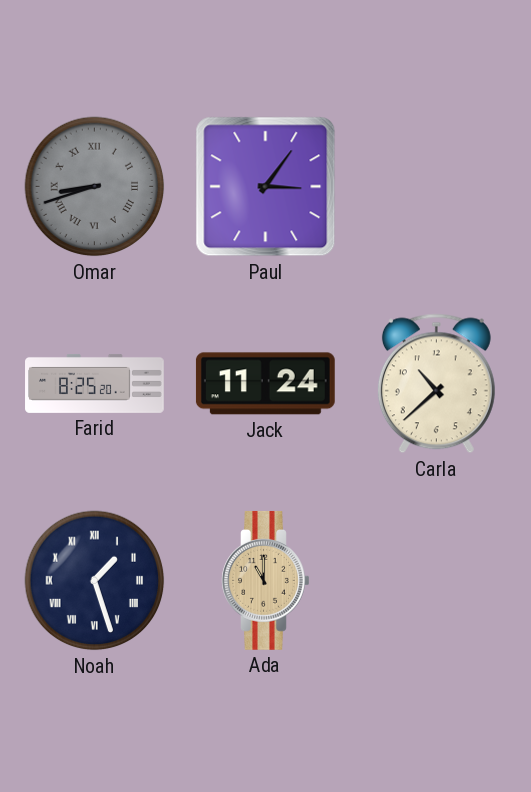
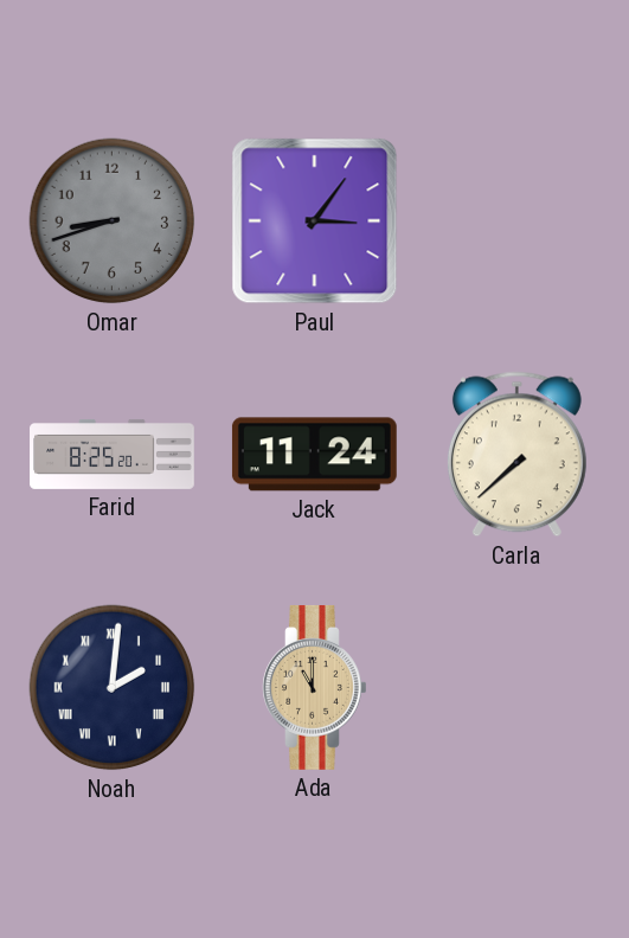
Omar numerals: Roman -> Arabic (113, 221)
Carla: 10:38 -> 7:38 (516, 455)
Noah: 1:27 -> 2:01 (113, 688)
